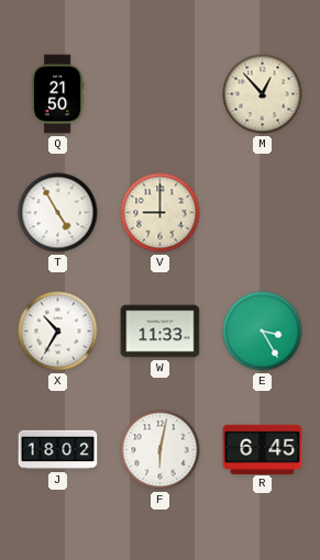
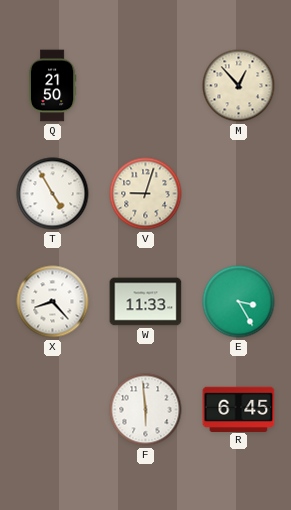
V: 9:00 -> 9:03 (146, 194)
X: 10:35 -> 8:23 (53, 302)
J: 18:02 -> none (58, 450)
F: 6:02 -> 5:59 (146, 410)
